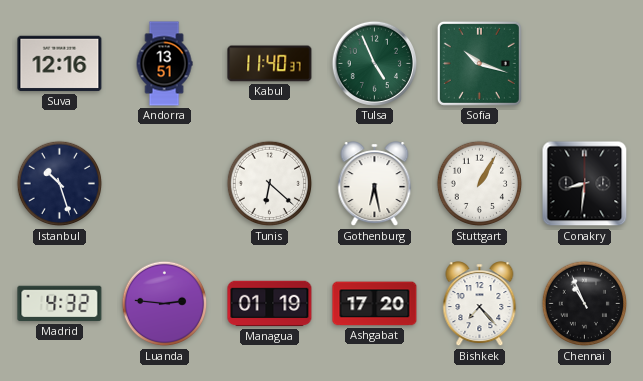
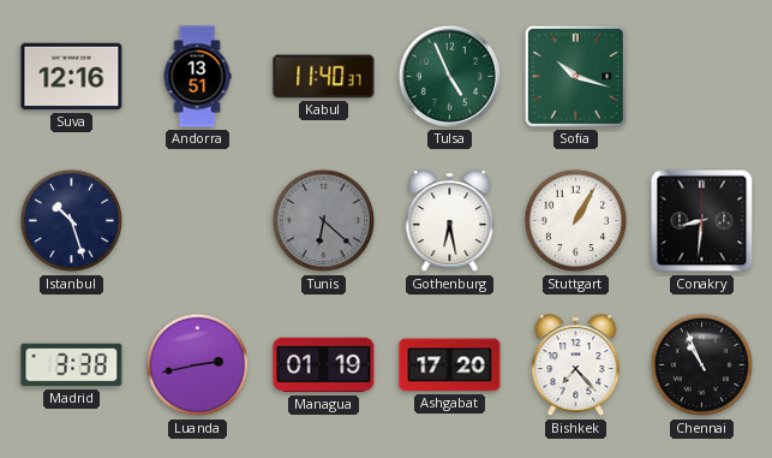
Tunis dial: white -> grey (324, 221)
Madrid: 4:32 -> 3:38 (72, 365)
Luanda: 2:46 -> 2:43 (198, 365)
